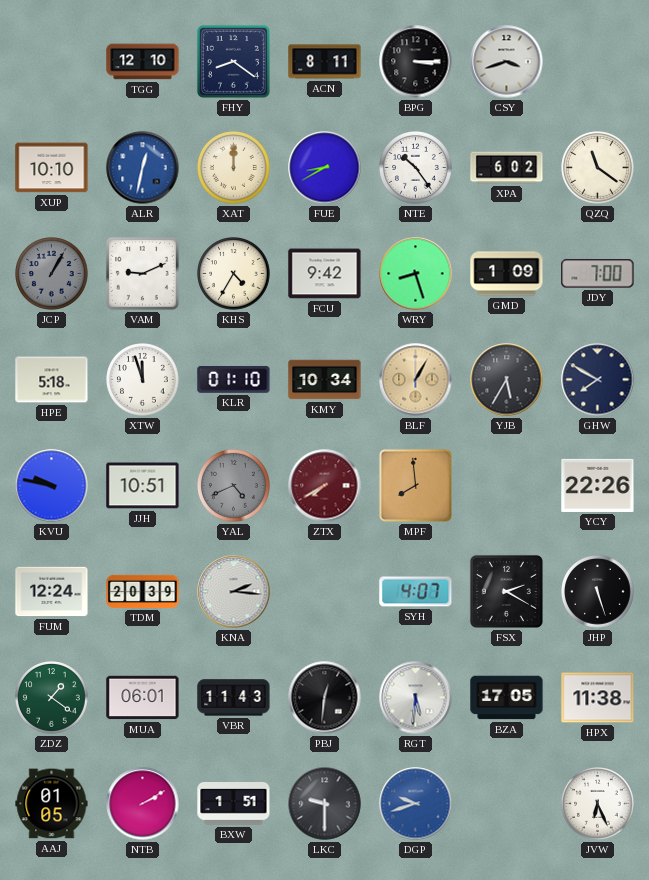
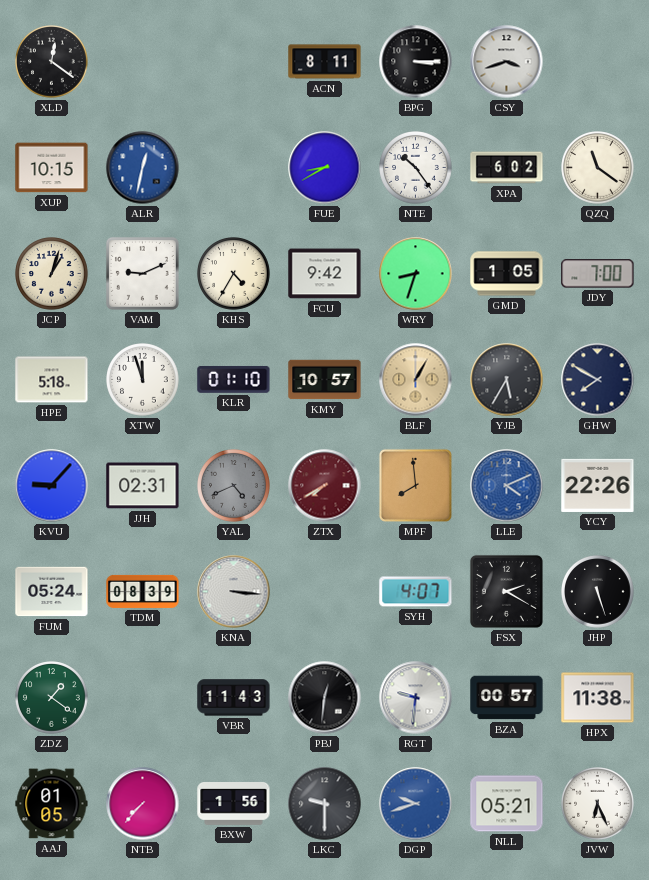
XLD: none -> 12:21 (52, 62)
TGG: 12:10 -> none (143, 62)
FHY: 8:21 -> none (233, 61)
XUP: 10:10 -> 10:15 (52, 168)
XAT: 12:00 -> none (234, 168)
JCP: 1:05 -> 1:03 (52, 274)
JCP dial: grey -> cream (52, 274)
WRY: 8:27 -> 8:33 (416, 274)
GMD: 1:09 -> 1:05 (507, 274)
KMY: 10:34 -> 10:57 (325, 380)
KVU: 9:47 -> 9:07 (52, 486)
JJH: 10:51 -> 02:31 (143, 486)
LLE: none -> 4:11 (507, 486)
FUM: 12:24 -> 05:24 (52, 592)
TDM: 20:39 -> 08:39 (143, 591)
KNA: 2:16 -> 3:16 (234, 592)
MUA: 06:01 -> none (143, 698)
RGT: 5:31 -> 9:31 (416, 698)
BZA: 17:05 -> 00:57 (507, 698)
NTB: 2:10 -> 7:37 (143, 804)
BXW: 1:51 -> 1:56 (234, 804)
NLL: none -> 05:21 (507, 804)
